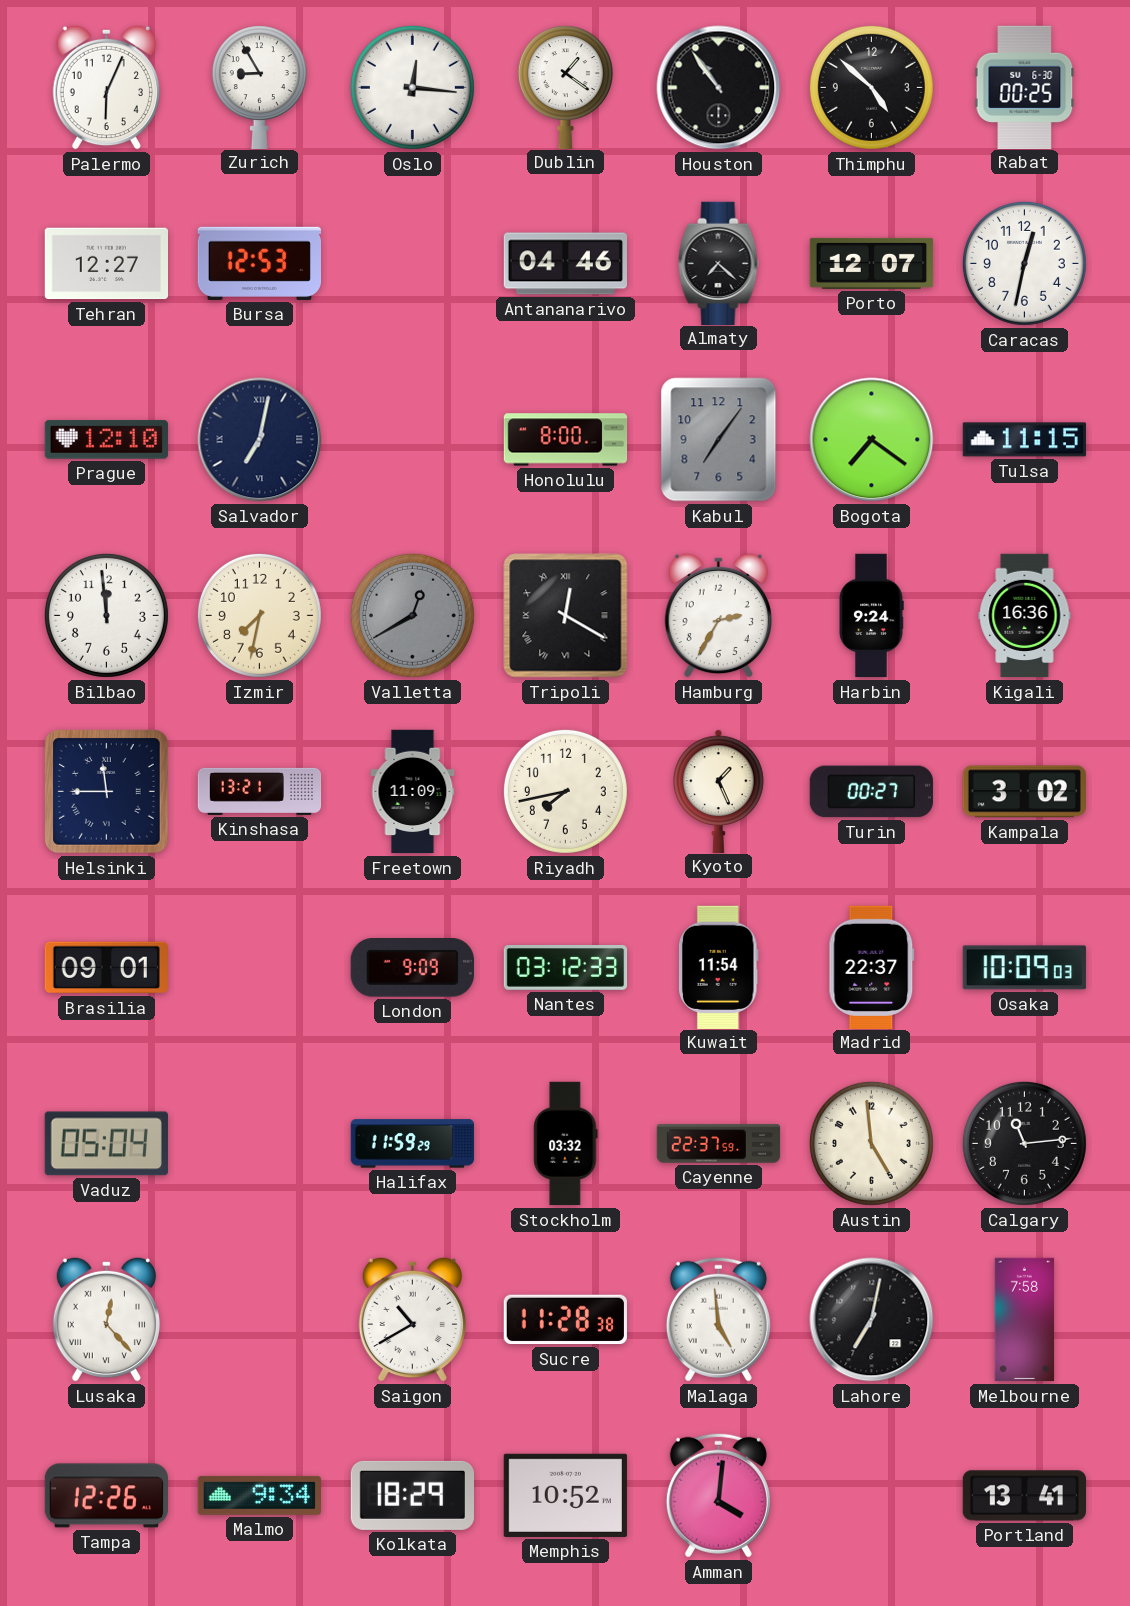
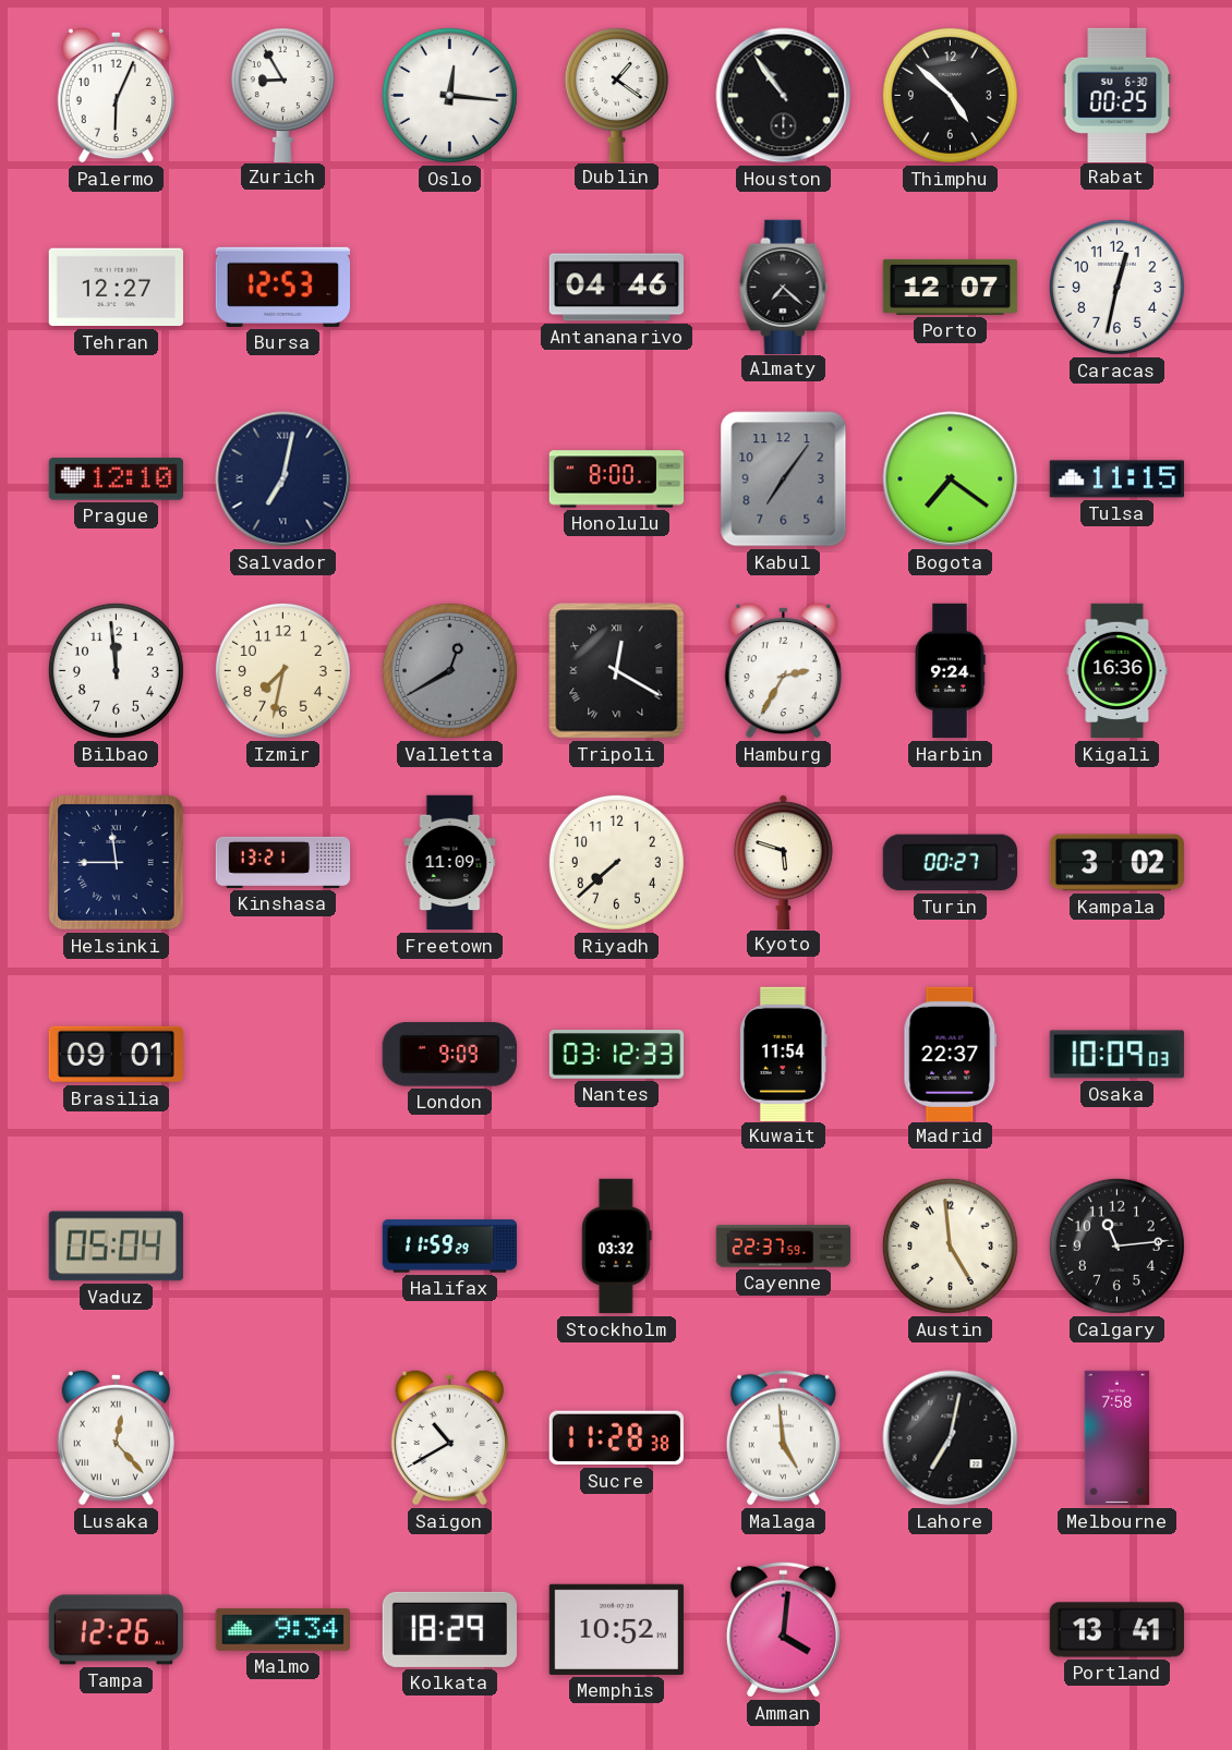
Riyadh: 7:43 -> 7:38 (616, 862)
Kyoto: 1:26 -> 5:48 (784, 862)
